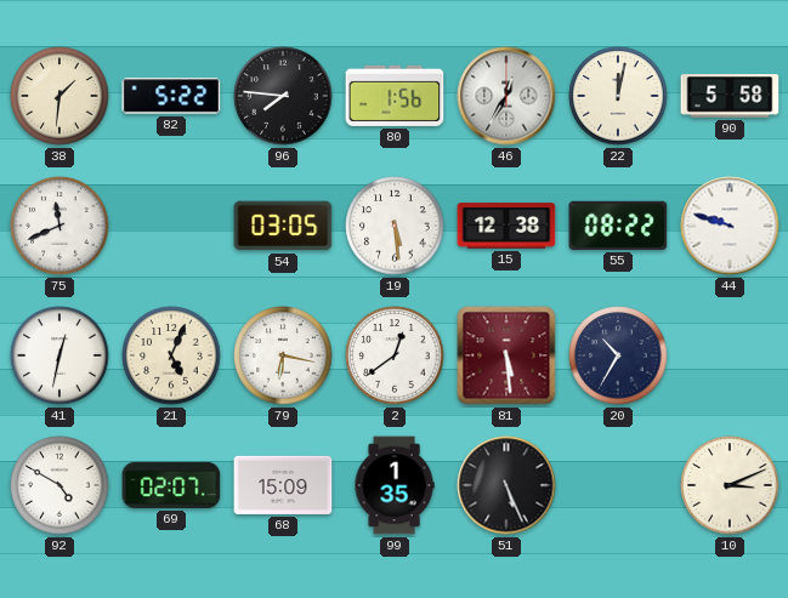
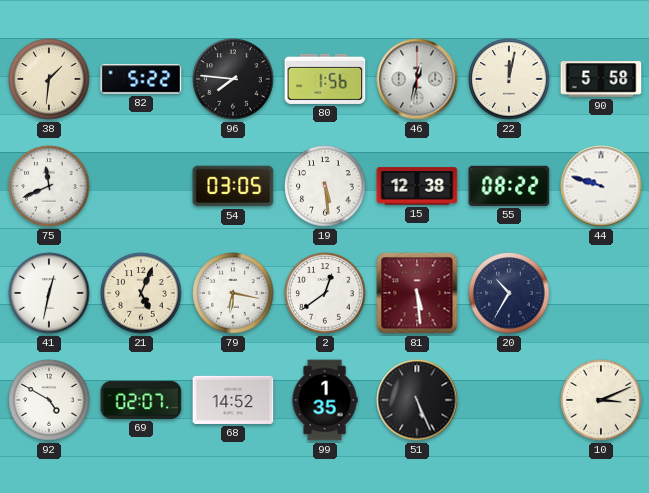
46: 12:35 -> 12:32 (417, 79)
68: 15:09 -> 14:52 (233, 400)
